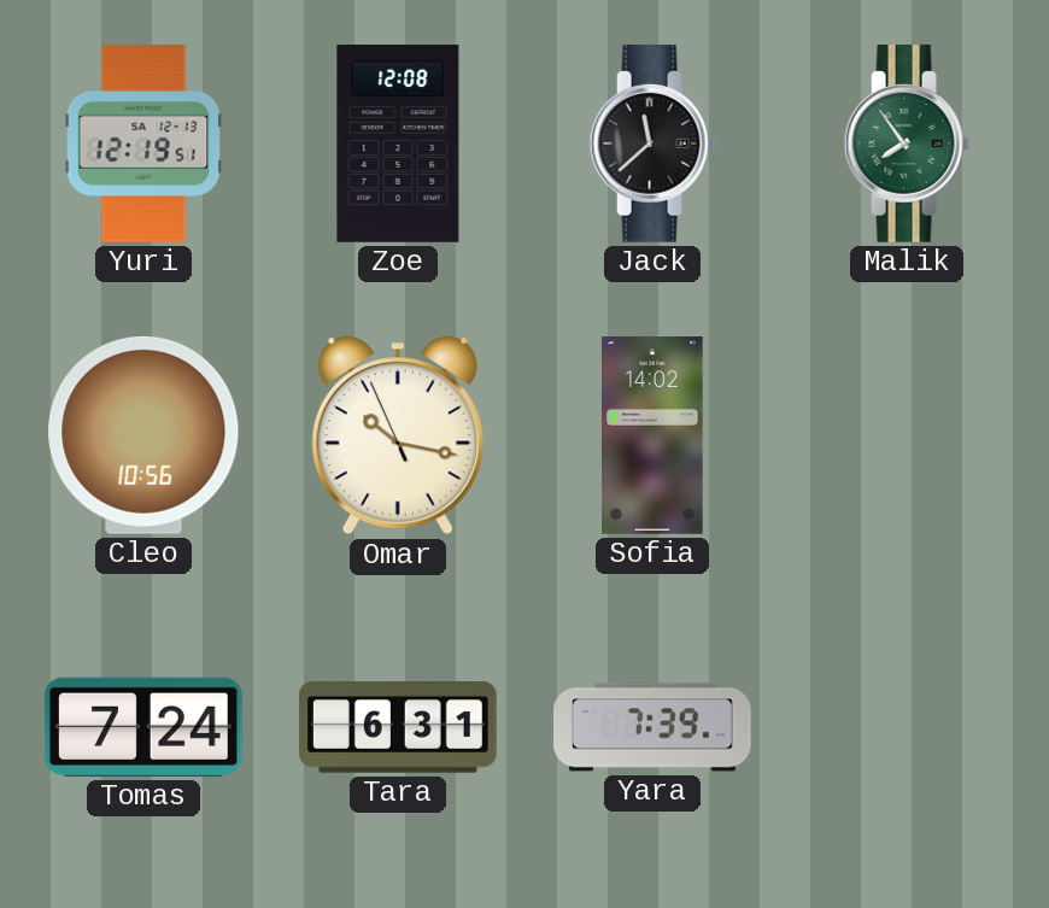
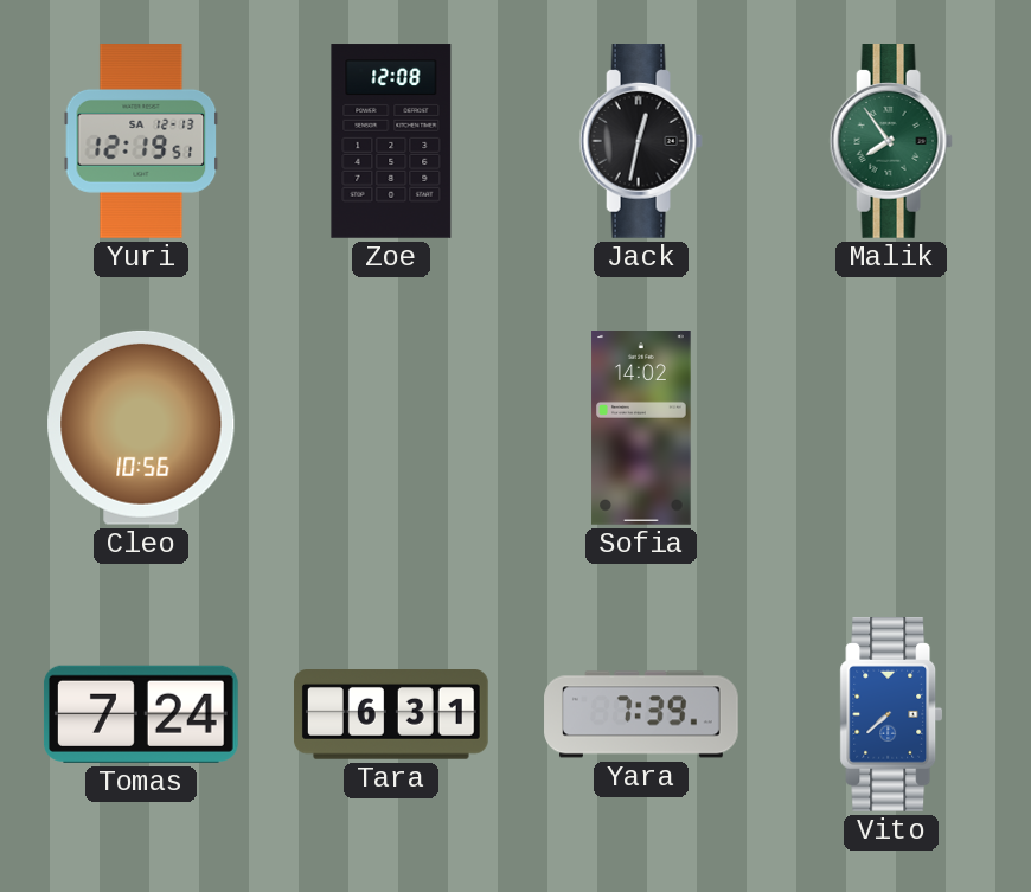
Jack: 11:38 -> 12:32 (641, 142)
Omar: 10:16 -> none (398, 435)
Vito: none -> 7:38 (891, 715)
